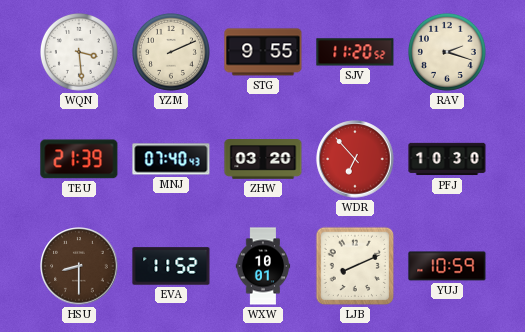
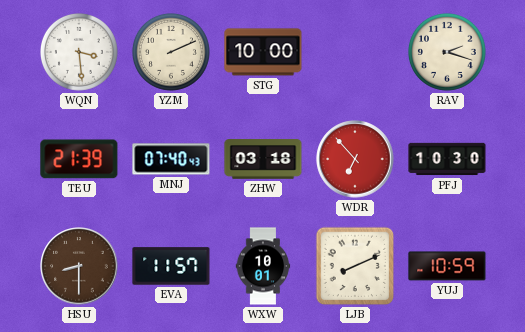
STG: 9:55 -> 10:00 (263, 52)
SJV: 11:20 -> none (355, 52)
ZHW: 03:20 -> 03:18 (263, 159)
EVA: 11:52 -> 11:57 (171, 266)
